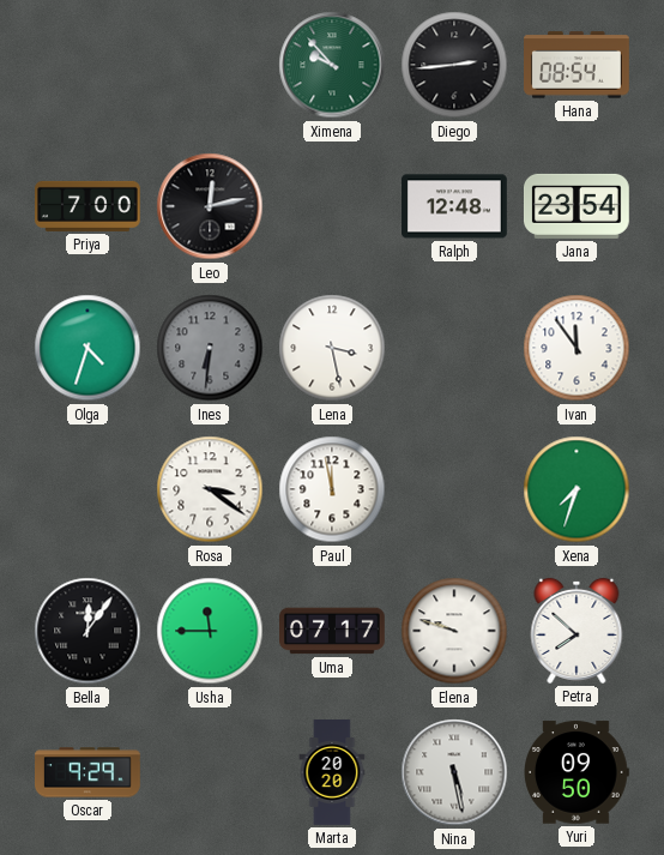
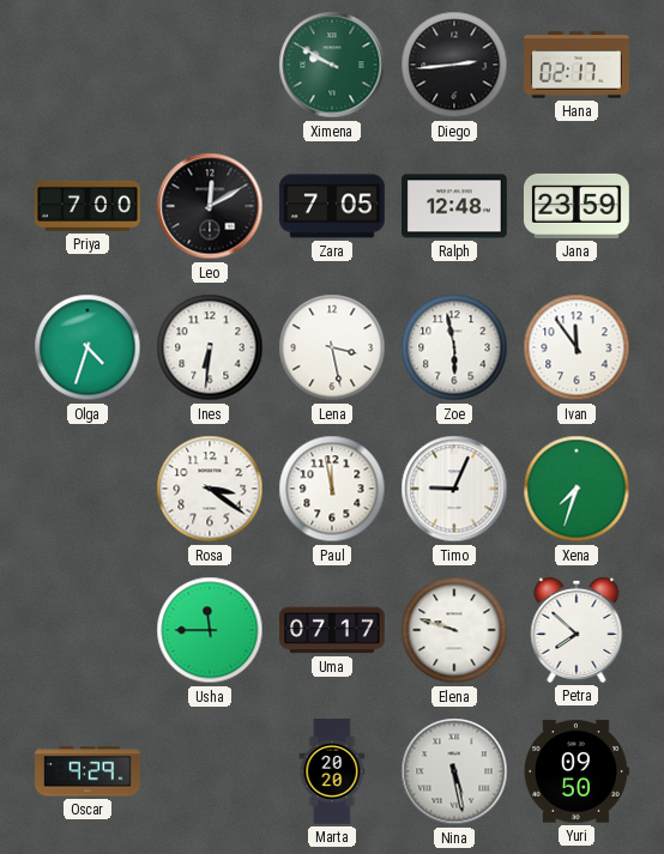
Ximena: 9:53 -> 9:50 (332, 65)
Hana: 08:54 -> 02:17 (578, 65)
Leo: 12:13 -> 12:10 (210, 206)
Zara: none -> 7:05 (332, 206)
Jana: 23:54 -> 23:59 (577, 206)
Ines dial: grey -> white (210, 347)
Zoe: none -> 5:58 (454, 347)
Timo: none -> 9:04 (454, 489)
Bella: 12:06 -> none (87, 631)
